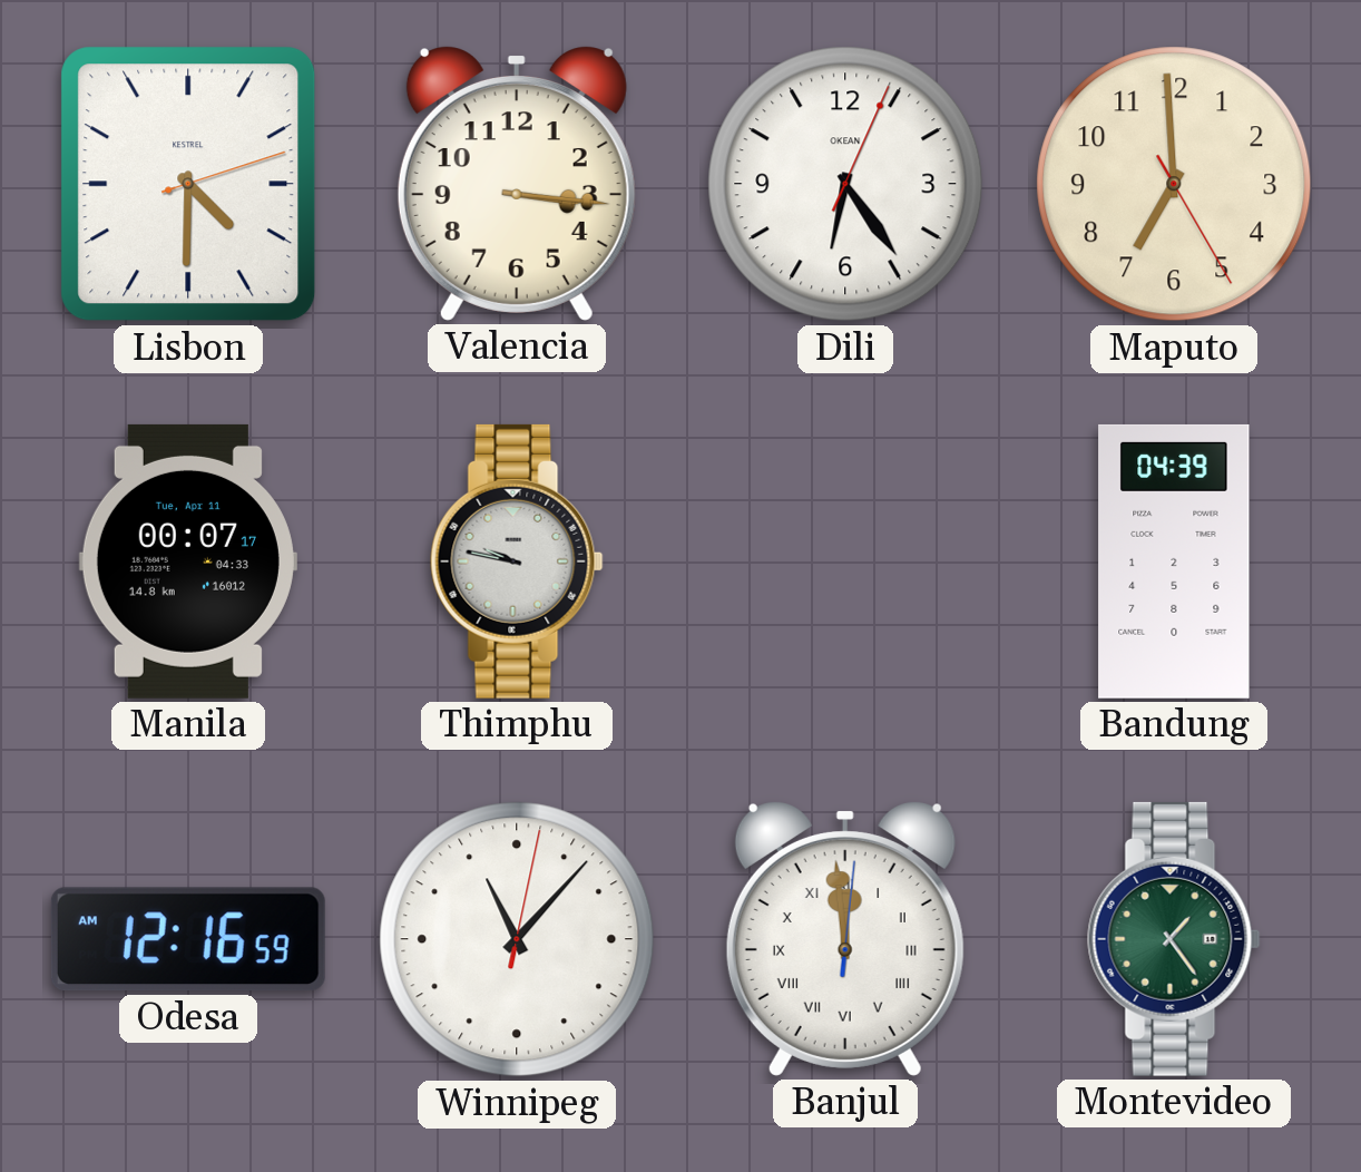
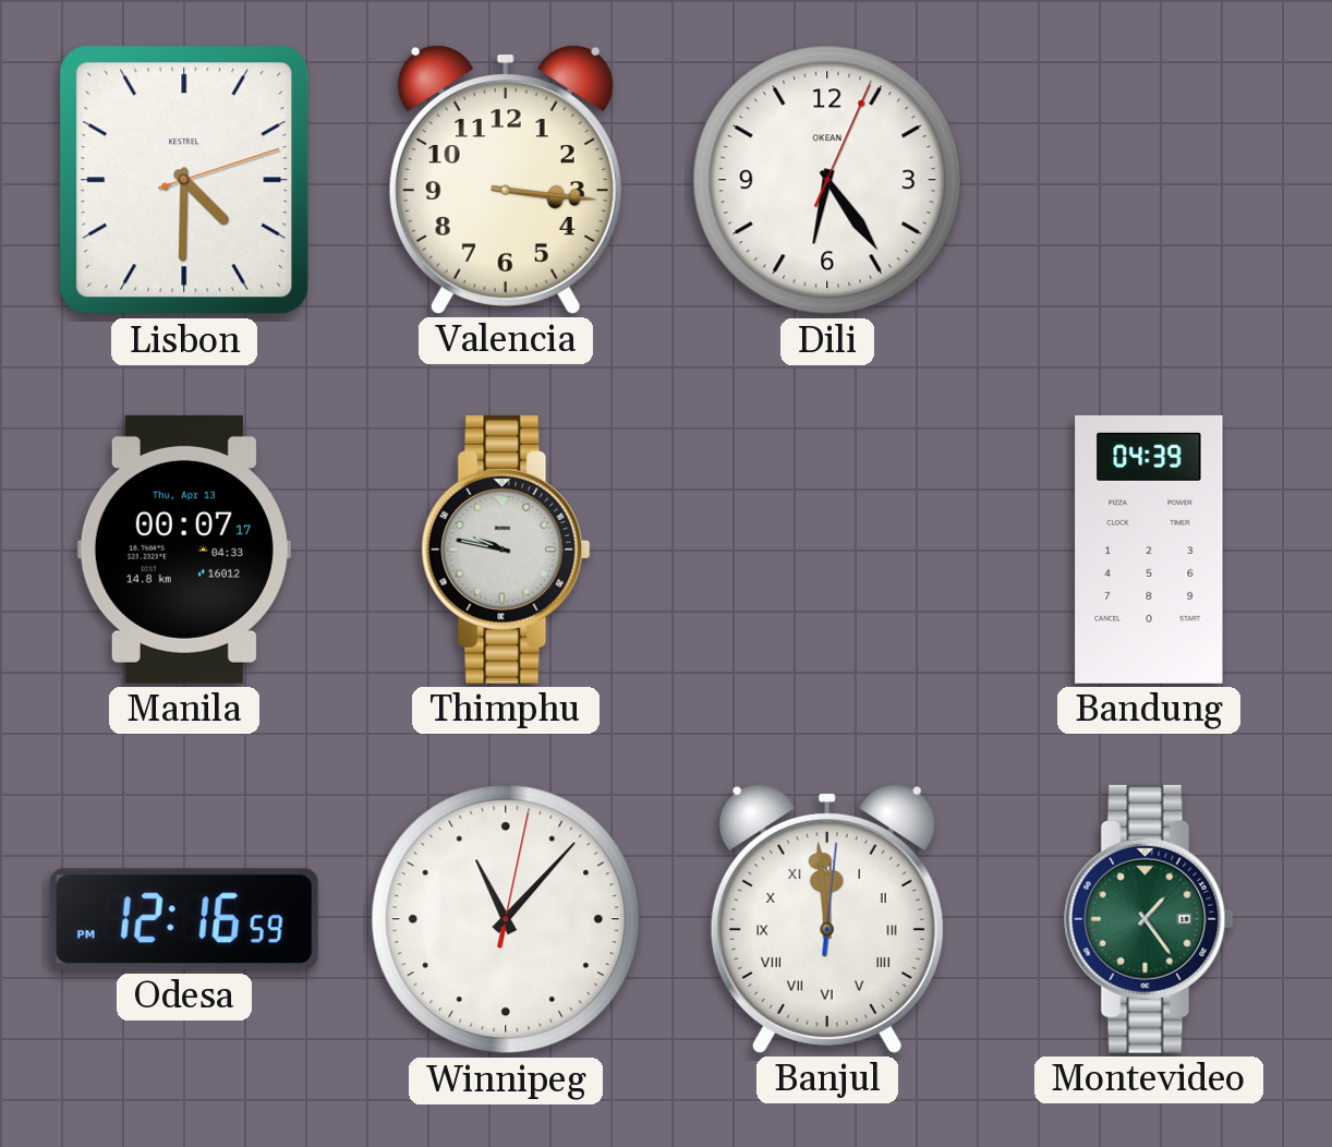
Maputo: 6:59 -> none (1174, 184)
Manila date: Tue, Apr 11 -> Thu, Apr 13 (184, 550)
Odesa: 12:16:59 AM -> 12:16:59 PM (184, 919)
